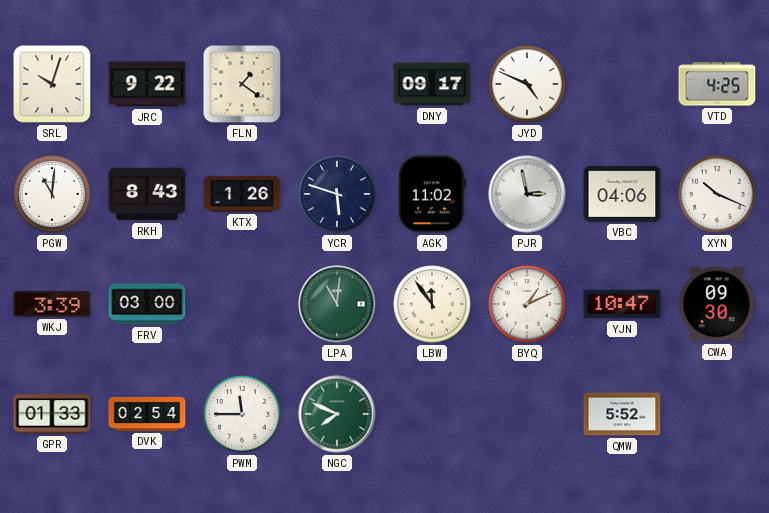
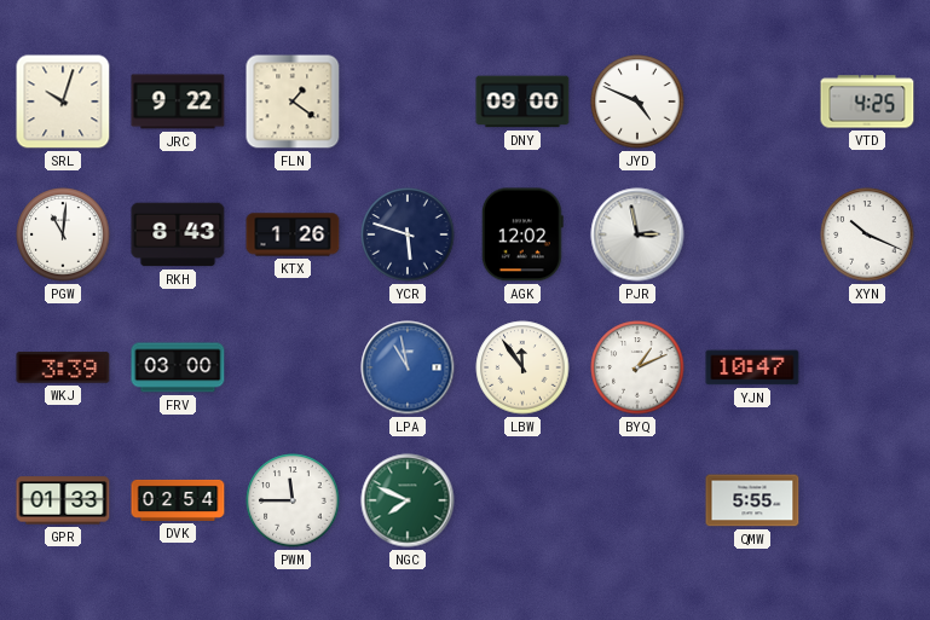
DNY: 09:17 -> 09:00 (522, 102)
AGK: 11:02 -> 12:02 (522, 234)
VBC: 04:06 -> none (622, 194)
LPA: 11:01 -> 10:58 (408, 367)
LPA dial: green -> blue (408, 367)
CWA: 09:30 -> none (717, 304)
QMW: 5:52 -> 5:55 (752, 500)
